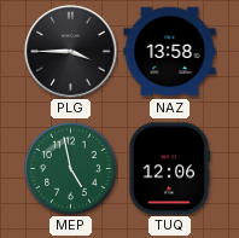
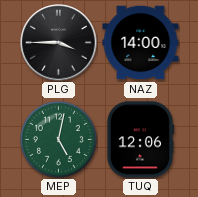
NAZ: 13:58 -> 14:00 (141, 43)
MEP: 4:58 -> 5:02 (59, 140)
